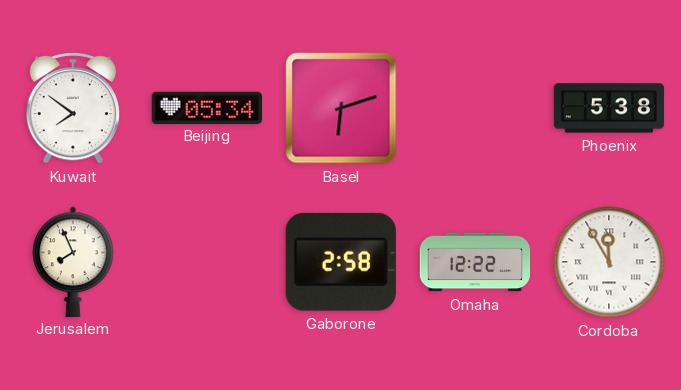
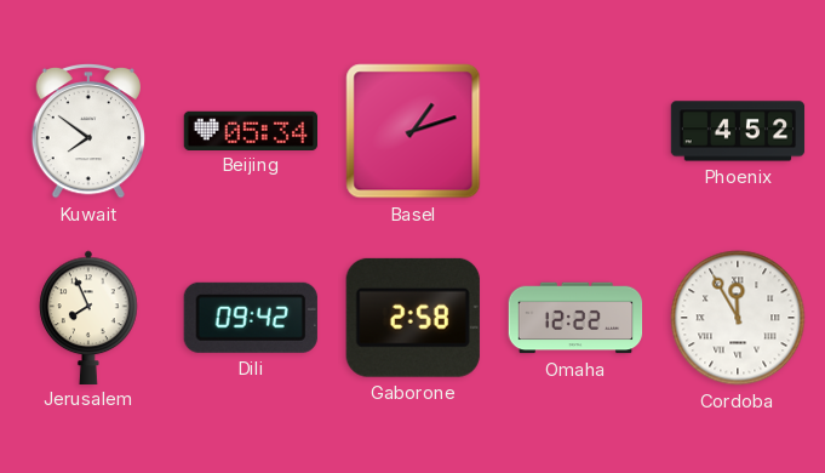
Basel: 6:12 -> 1:12 (413, 131)
Phoenix: 5:38 -> 4:52 (738, 131)
Dili: none -> 09:42 (251, 318)
